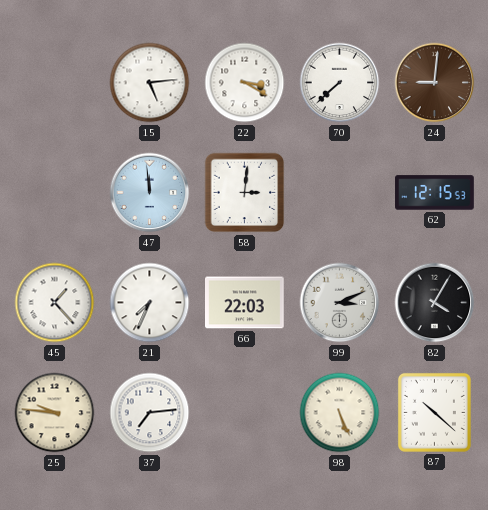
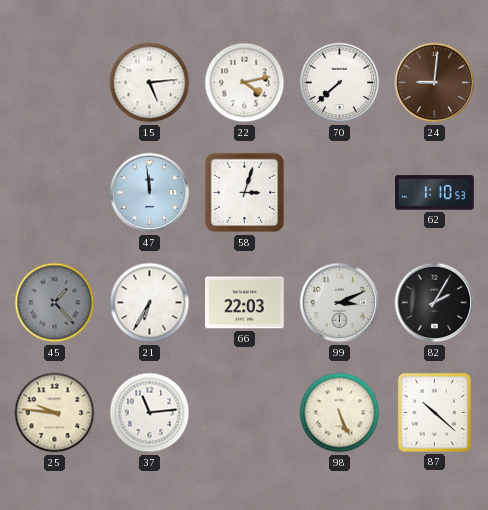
22: 3:20 -> 4:13 (245, 83)
58: 3:01 -> 3:03 (245, 193)
62: 12:15 -> 1:10 (435, 193)
45 dial: white -> grey (55, 303)
21: 7:34 -> 6:35 (150, 303)
82: 4:05 -> 2:05 (435, 303)
37: 7:14 -> 11:14 (150, 413)
